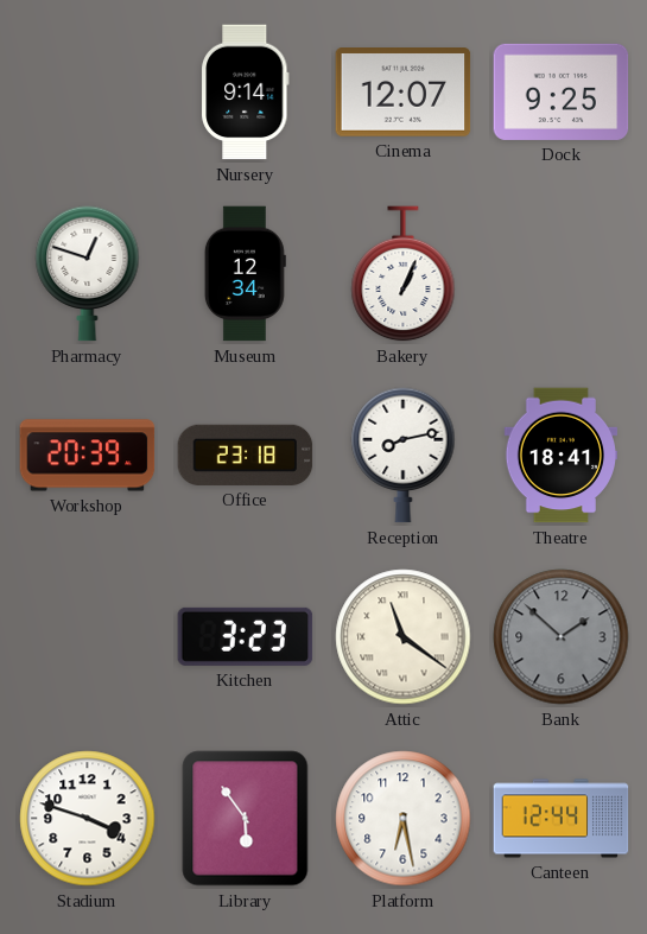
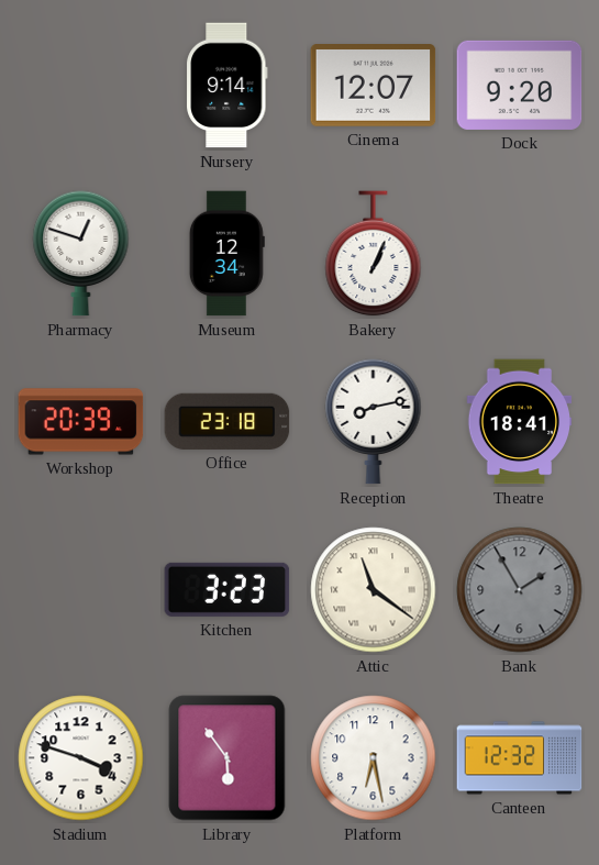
Dock: 9:25 -> 9:20 (520, 85)
Bank: 1:52 -> 1:55 (520, 590)
Canteen: 12:44 -> 12:32 (520, 758)
